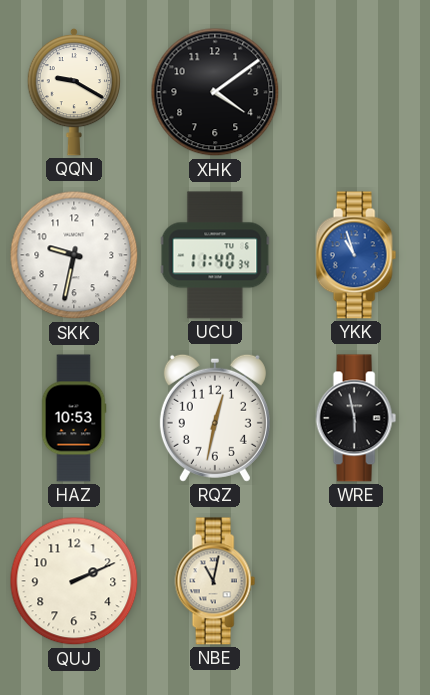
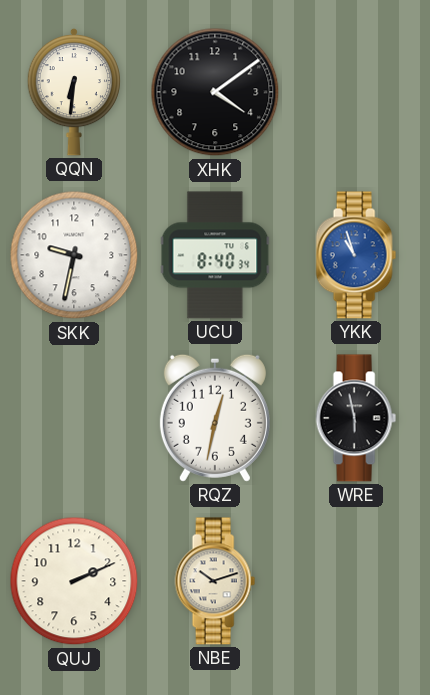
QQN: 9:20 -> 6:31 (73, 92)
UCU: 11:40 -> 8:40 (215, 255)
HAZ: 10:53 -> none (74, 418)
NBE: 11:02 -> 10:12 (215, 581)
